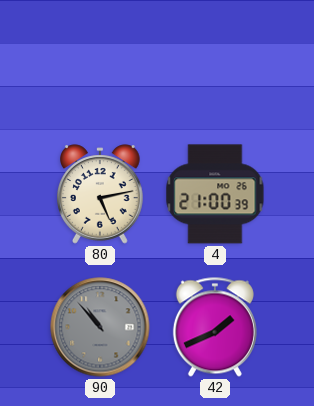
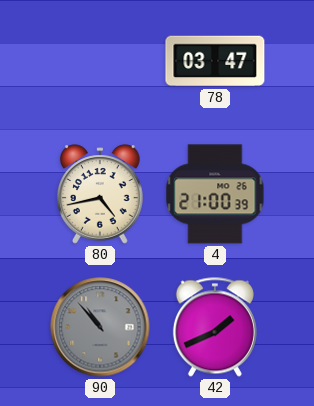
78: none -> 03:47 (215, 61)
80: 5:13 -> 4:43 (101, 194)
